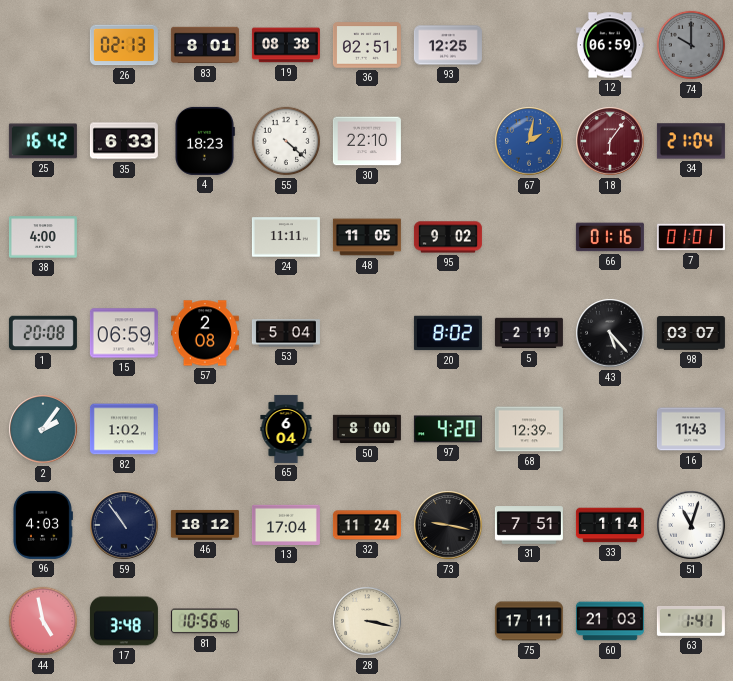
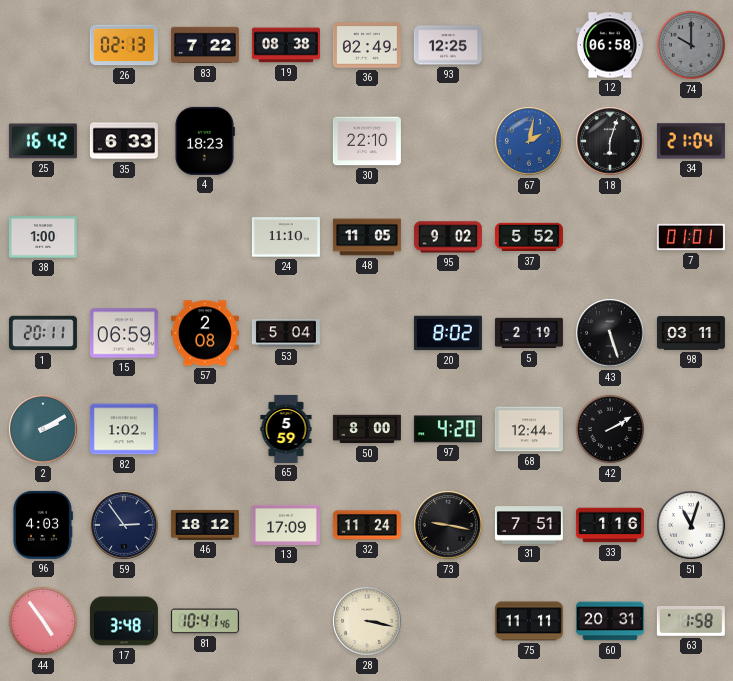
83: 8:01 -> 7:22 (205, 45)
36: 02:51 -> 02:49 (367, 45)
12: 06:59 -> 06:58 (610, 45)
55: 4:22 -> none (286, 141)
18: 6:06 -> 6:03 (610, 141)
18 dial: burgundy -> black (610, 141)
38: 4:00 -> 1:00 (43, 237)
24: 11:11 -> 11:10 (286, 237)
37: none -> 5:52 (529, 237)
66: 01:16 -> none (610, 237)
1: 20:08 -> 20:11 (43, 333)
43: 5:23 -> 5:27 (610, 333)
98: 03:07 -> 03:11 (691, 333)
2: 2:06 -> 2:10 (43, 429)
65: 6:04 -> 5:59 (286, 429)
68: 12:39 -> 12:44 (529, 429)
42: none -> 2:10 (610, 429)
16: 11:43 -> none (691, 429)
59: 10:54 -> 2:54 (124, 525)
13: 17:04 -> 17:09 (286, 525)
33: 1:14 -> 1:16 (610, 525)
44: 4:58 -> 4:54 (43, 621)
81: 10:56 -> 10:41 (205, 621)
75: 17:11 -> 11:11 (529, 621)
60: 21:03 -> 20:31 (610, 621)
63: 1:41 -> 1:58 (691, 622)
